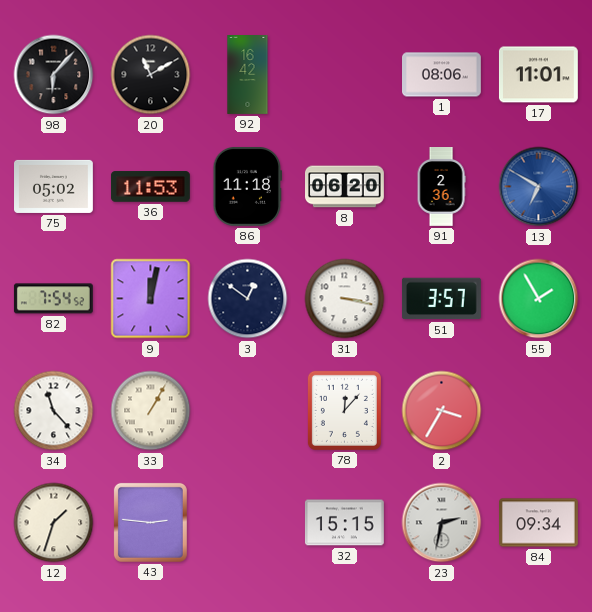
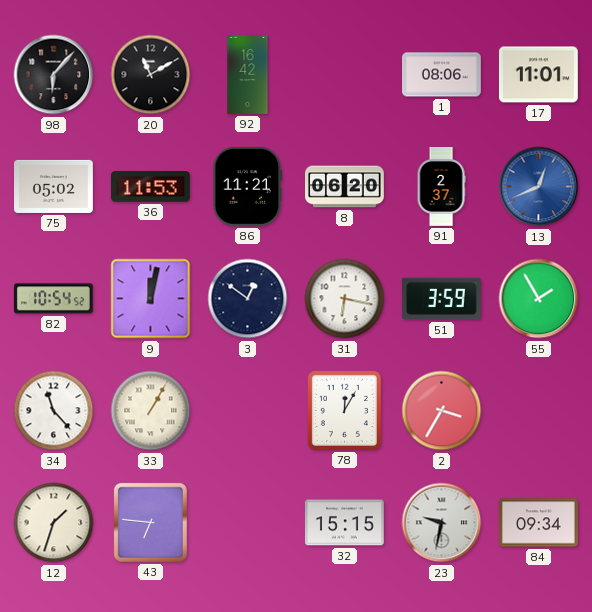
86: 11:18 -> 11:21 (248, 186)
91: 2:36 -> 2:37 (441, 187)
13: 6:50 -> 12:41 (539, 187)
82: 7:54 -> 10:54 (53, 299)
31: 3:17 -> 6:17 (345, 299)
51: 3:57 -> 3:59 (441, 299)
78: 12:07 -> 12:05 (344, 410)
43: 2:46 -> 6:46 (150, 522)
23: 2:32 -> 9:32 (442, 523)
